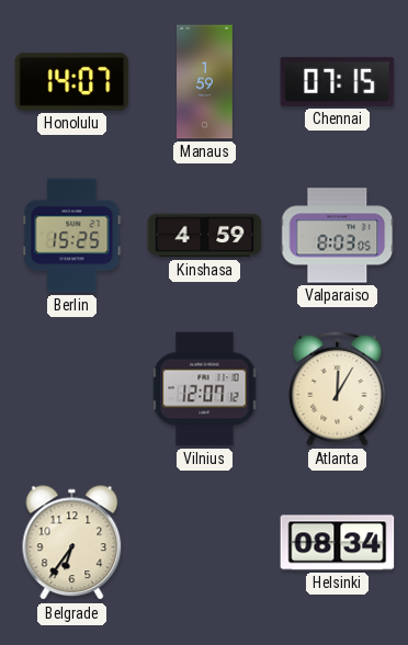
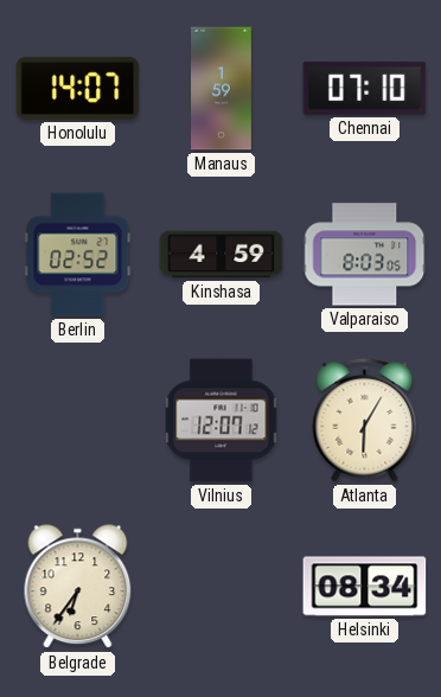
Chennai: 07:15 -> 07:10 (365, 88)
Berlin: 15:25 -> 02:52 (78, 255)
Atlanta: 12:05 -> 6:05 (365, 420)
